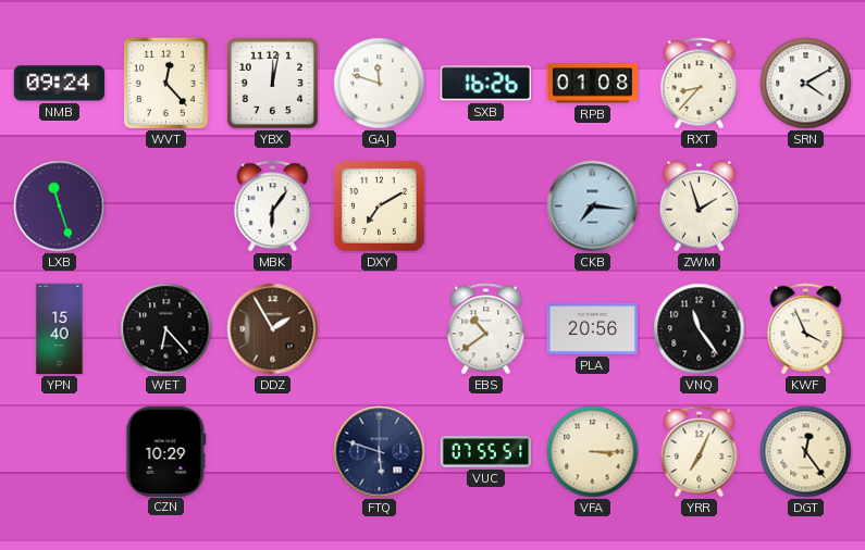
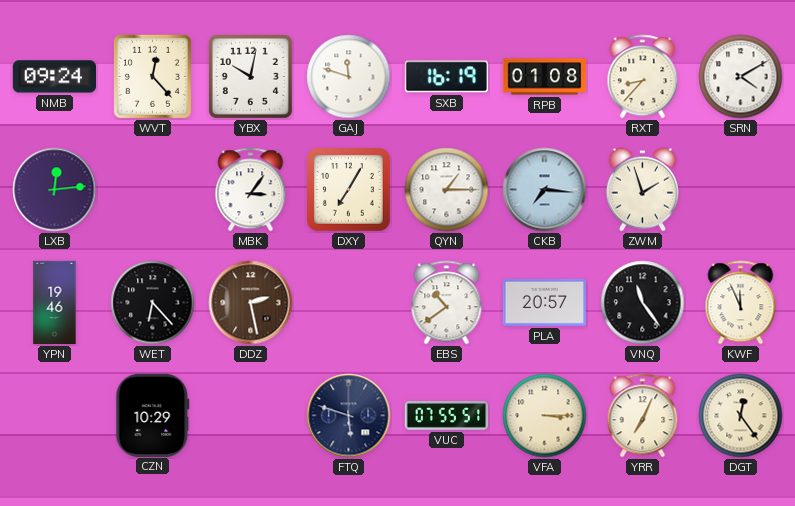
YBX: 12:02 -> 10:02 (250, 76)
SXB: 16:26 -> 16:19 (447, 77)
LXB: 11:27 -> 12:14 (55, 190)
MBK: 6:06 -> 3:06 (251, 190)
DXY: 7:10 -> 7:05 (349, 190)
QYN: none -> 1:15 (447, 190)
YPN: 15:40 -> 19:46 (55, 303)
DDZ: 1:55 -> 2:28 (251, 303)
PLA: 20:56 -> 20:57 (544, 302)
KWF: 3:56 -> 11:56 (741, 303)
